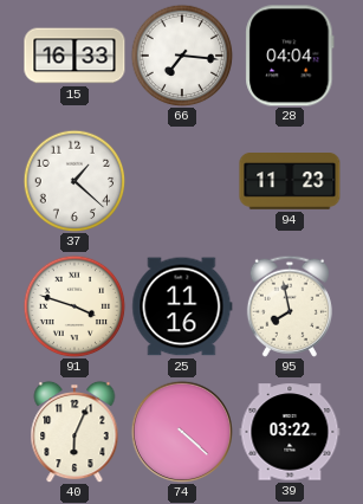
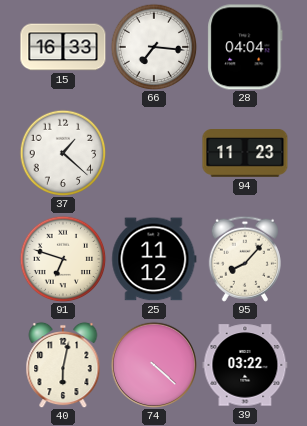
91: 3:48 -> 6:48 (63, 259)
25: 11:16 -> 11:12 (154, 259)
95: 7:58 -> 8:07 (245, 259)
40: 6:04 -> 6:02 (63, 365)
